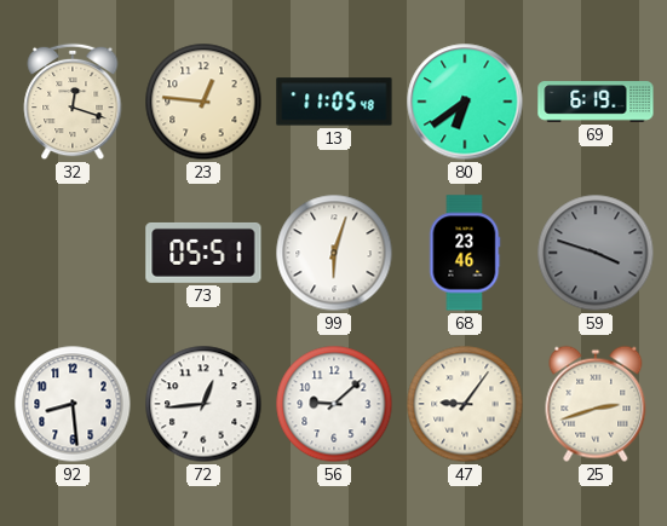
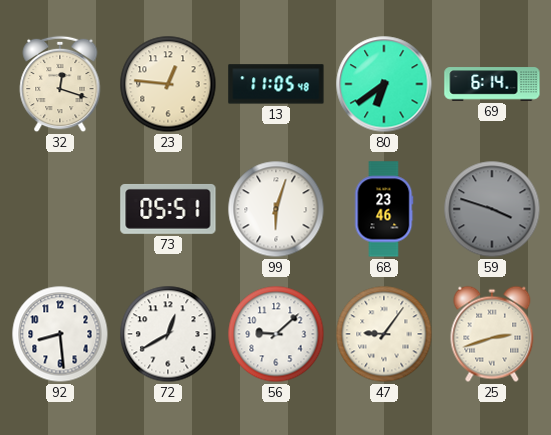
69: 6:19 -> 6:14 (492, 84)
72: 12:44 -> 12:40 (168, 334)
